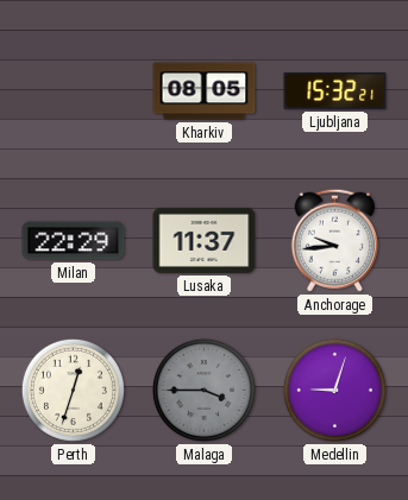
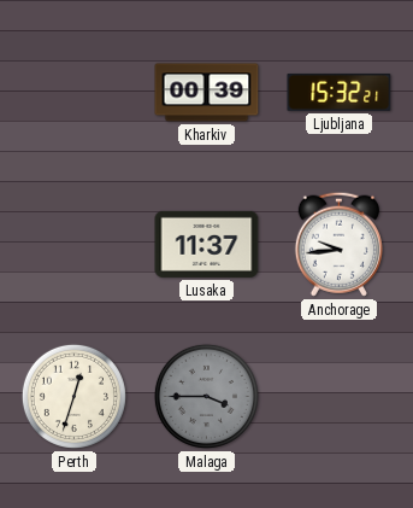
Kharkiv: 08:05 -> 00:39 (207, 93)
Milan: 22:29 -> none (74, 241)
Medellin: 9:03 -> none (334, 390)
